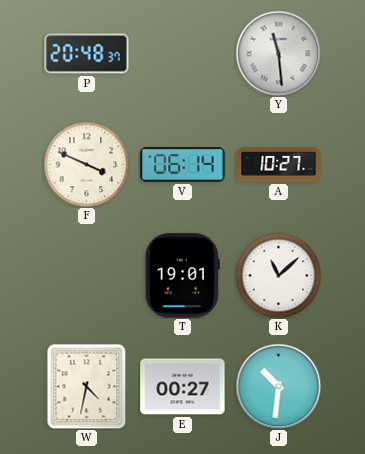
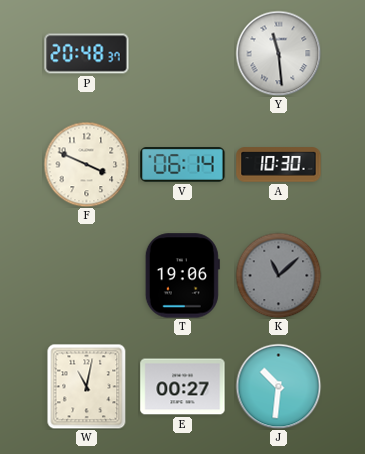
A: 10:27 -> 10:30 (279, 165)
T: 19:01 -> 19:06 (182, 276)
K dial: white -> grey (278, 275)
W: 4:32 -> 11:02 (87, 386)
